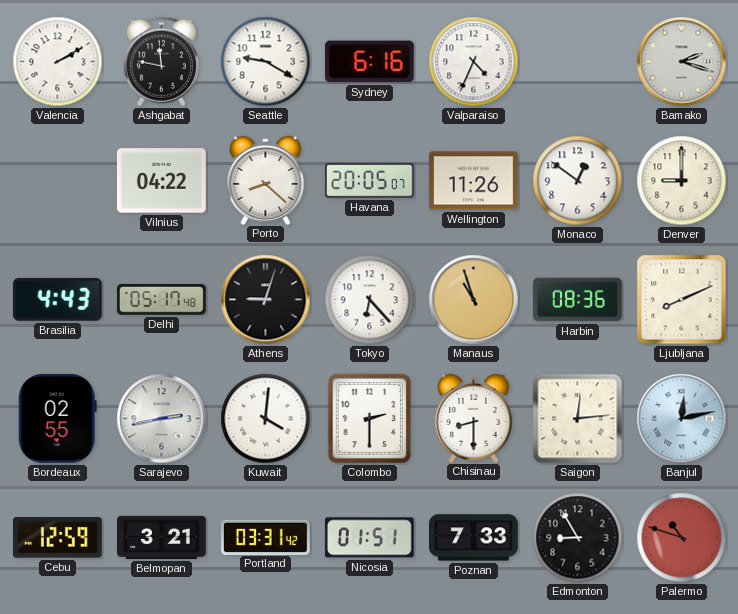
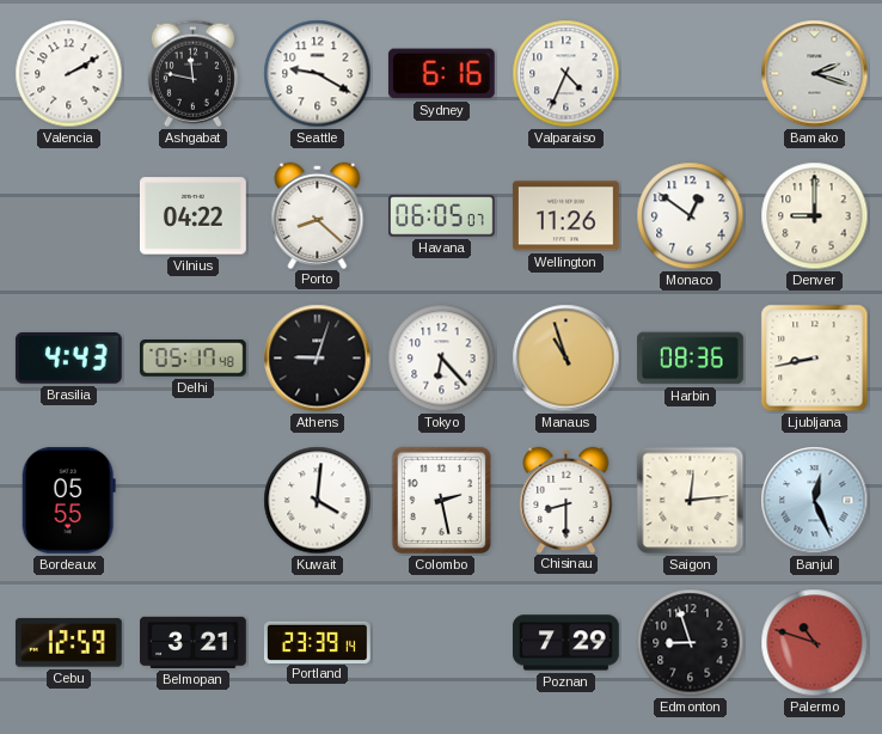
Havana: 20:05 -> 06:05 (442, 216)
Ljubljana: 8:11 -> 8:43 (815, 359)
Bordeaux: 02:55 -> 05:55 (68, 500)
Sarajevo: 2:43 -> none (162, 419)
Colombo: 2:30 -> 2:28 (442, 501)
Banjul: 12:13 -> 12:26 (815, 501)
Portland: 03:31 -> 23:39 (318, 642)
Nicosia: 01:51 -> none (369, 538)
Poznan: 7:33 -> 7:29 (566, 643)
Edmonton: 8:55 -> 8:57 (691, 643)
